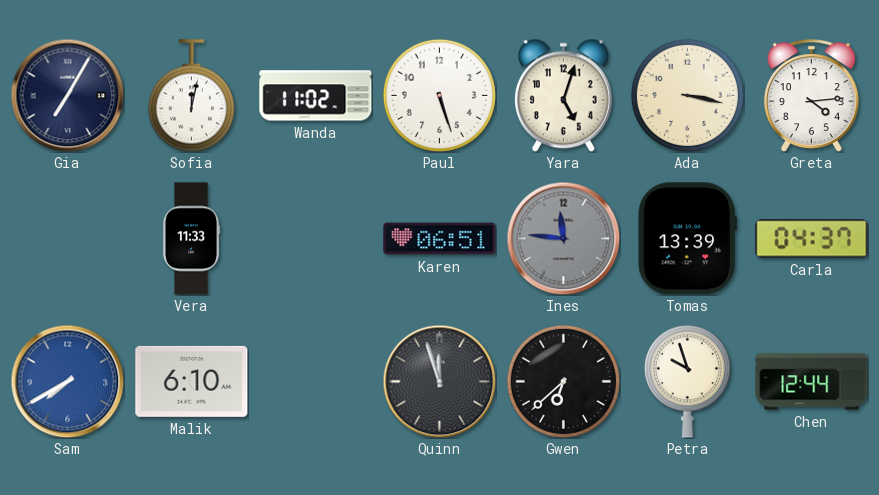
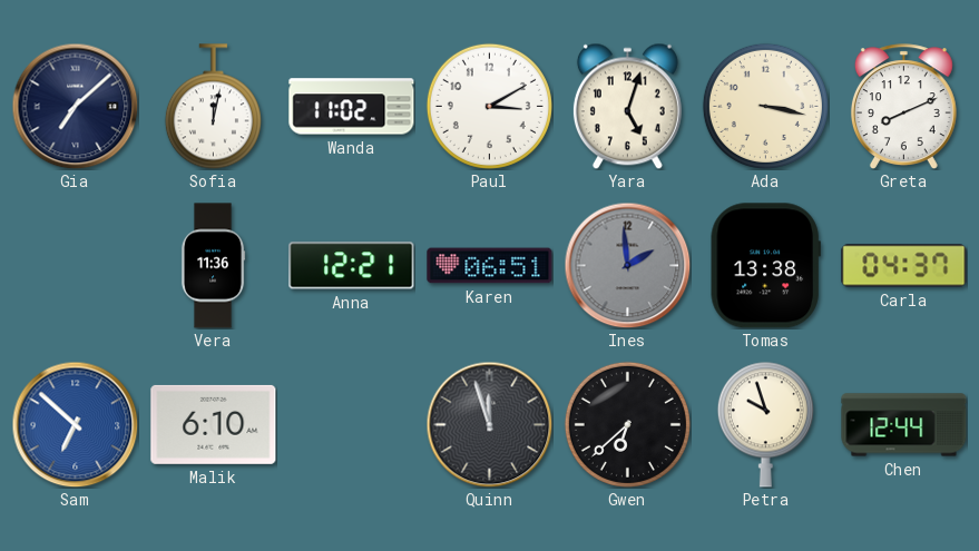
Gia: 7:05 -> 7:08 (75, 106)
Paul: 5:27 -> 3:10 (489, 106)
Greta: 4:14 -> 8:11 (903, 107)
Vera: 11:33 -> 11:36 (213, 266)
Anna: none -> 12:21 (352, 266)
Ines: 11:46 -> 1:59 (627, 265)
Tomas: 13:39 -> 13:38 (765, 266)
Sam: 7:40 -> 6:52 (75, 424)
